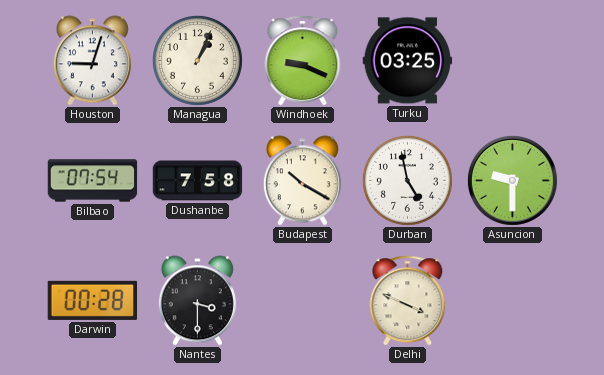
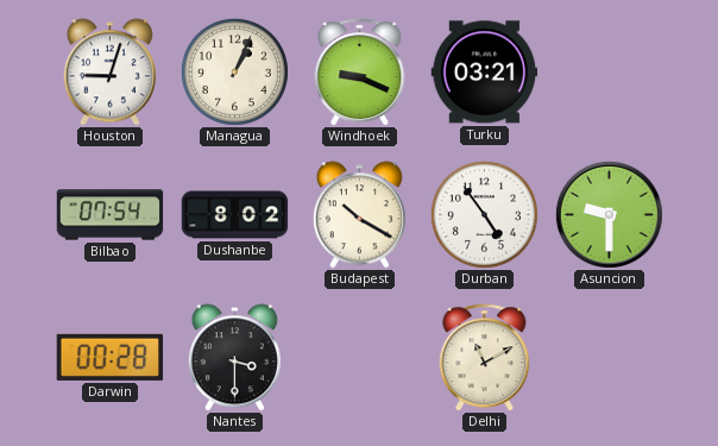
Turku: 03:25 -> 03:21 (485, 73)
Dushanbe: 7:58 -> 8:02 (235, 215)
Durban: 4:58 -> 4:54 (484, 214)
Delhi: 3:49 -> 11:10 (485, 358)
